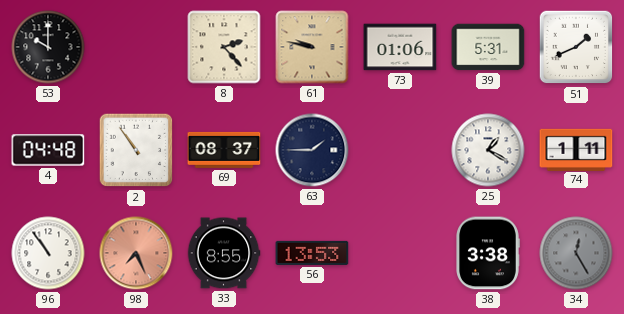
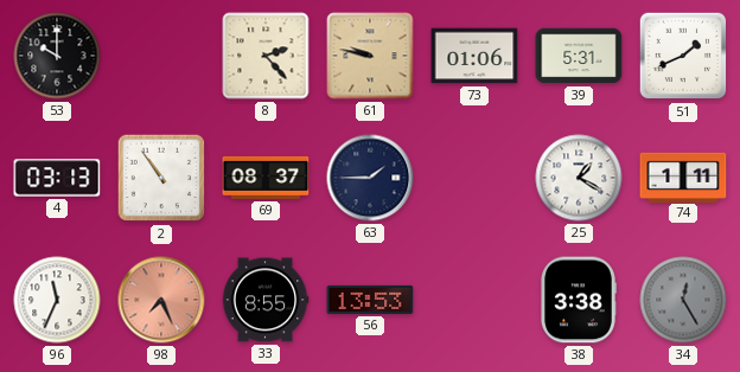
4: 04:48 -> 03:13 (57, 178)
96: 10:54 -> 11:34 (57, 300)
